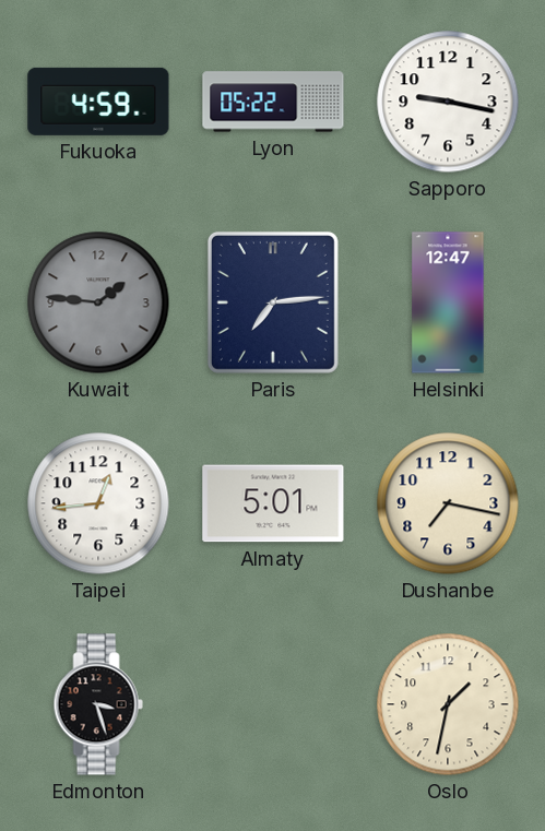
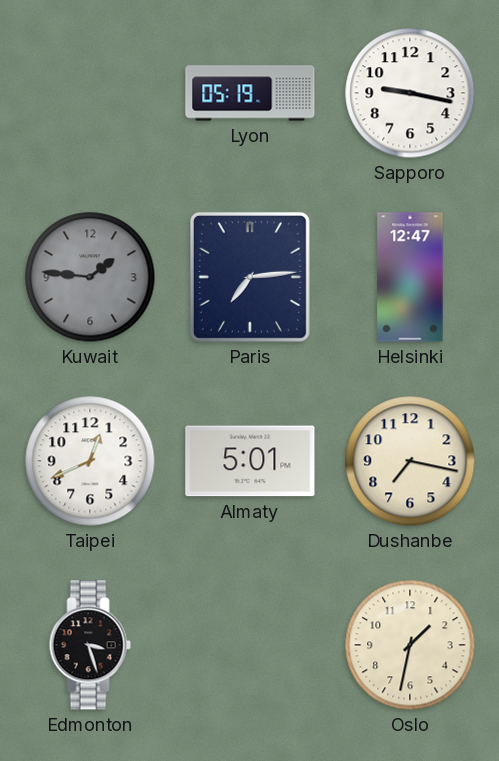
Fukuoka: 4:59 -> none (98, 102)
Lyon: 05:22 -> 05:19 (250, 93)
Taipei: 12:44 -> 12:41 (90, 461)
